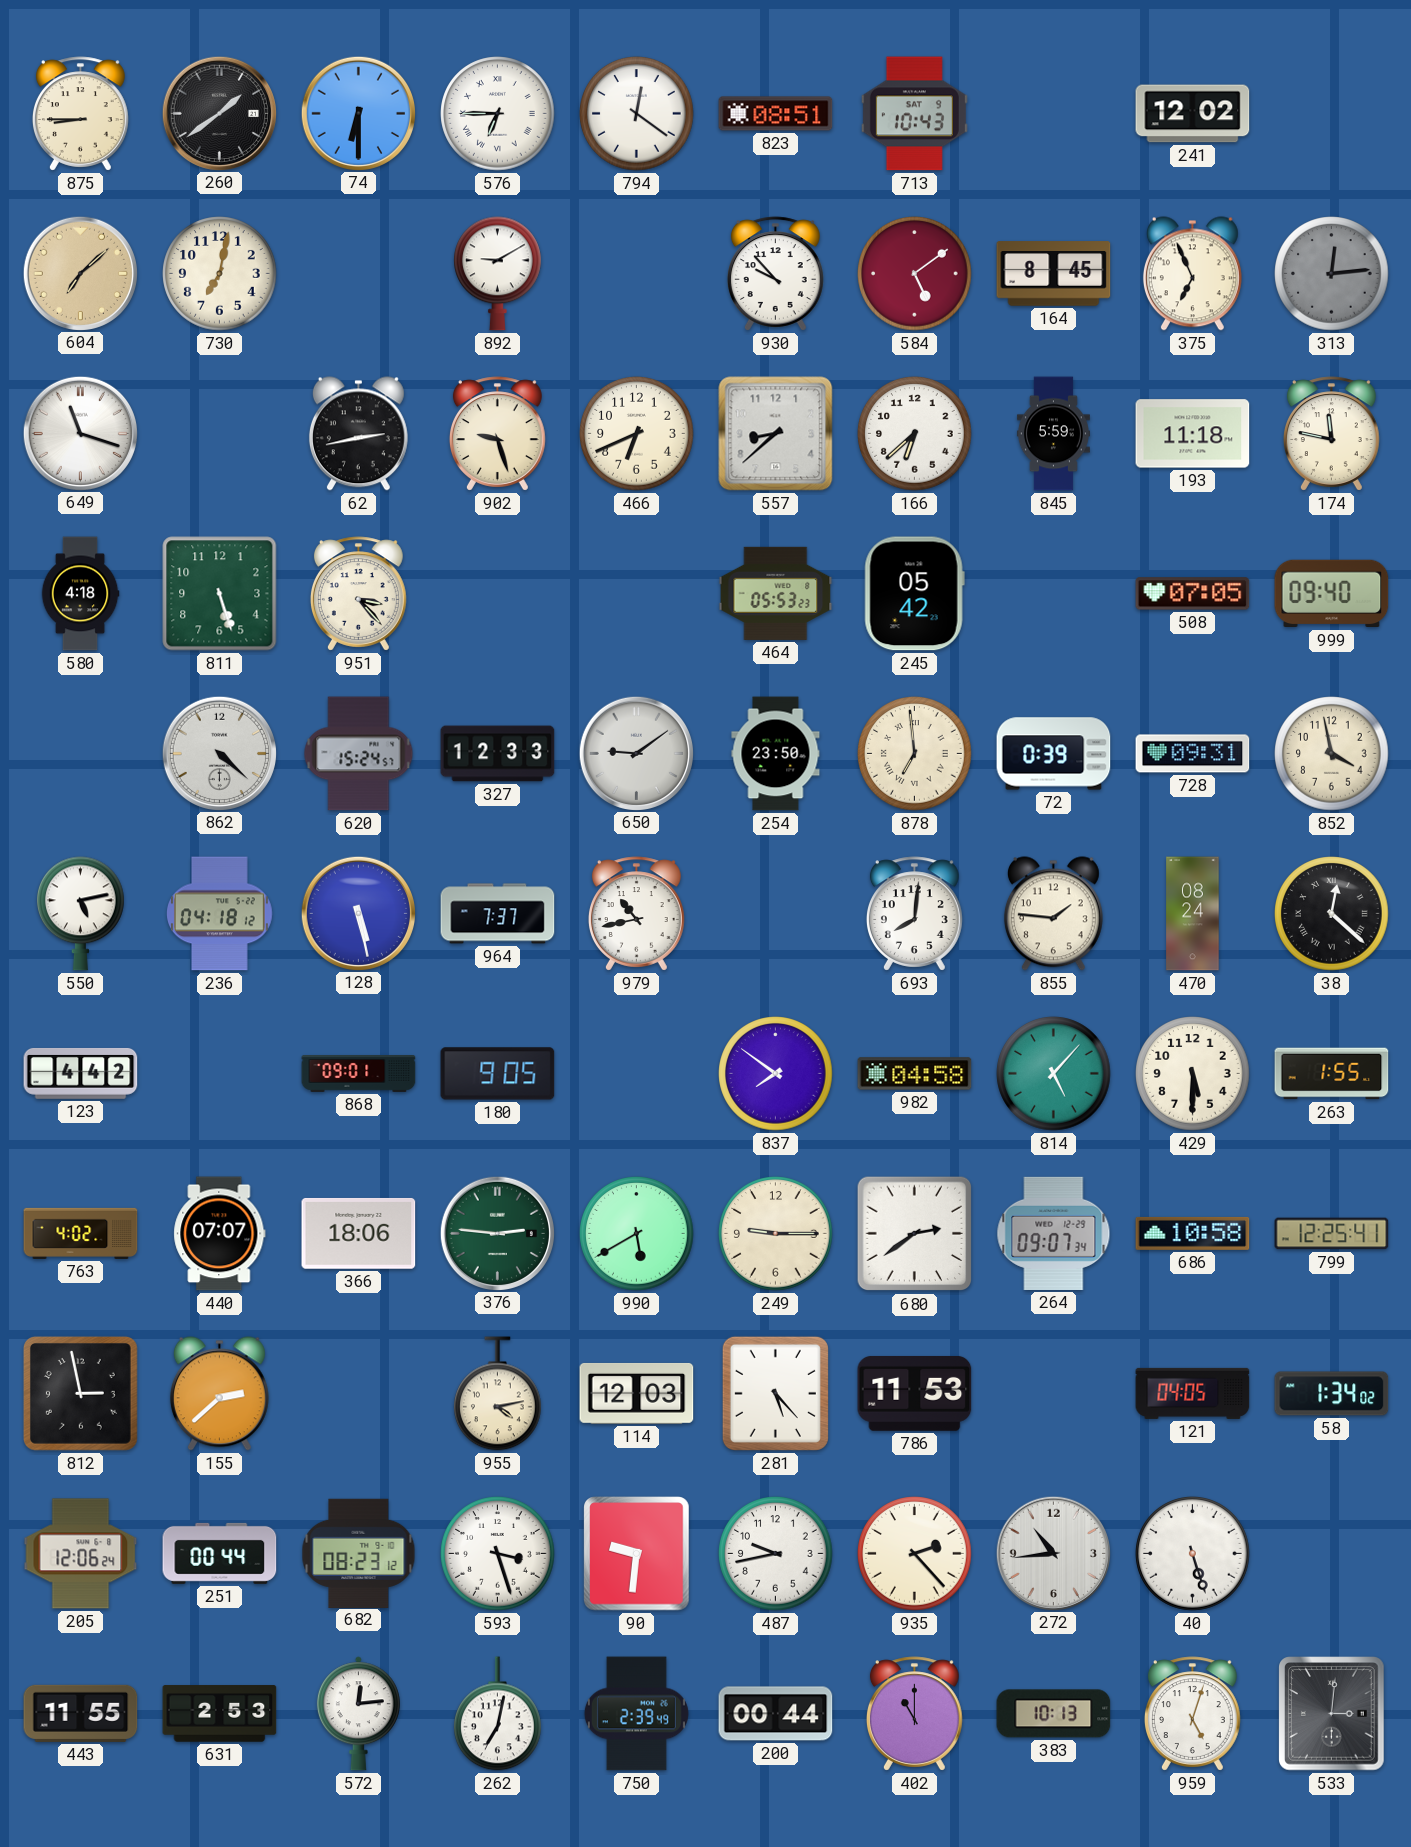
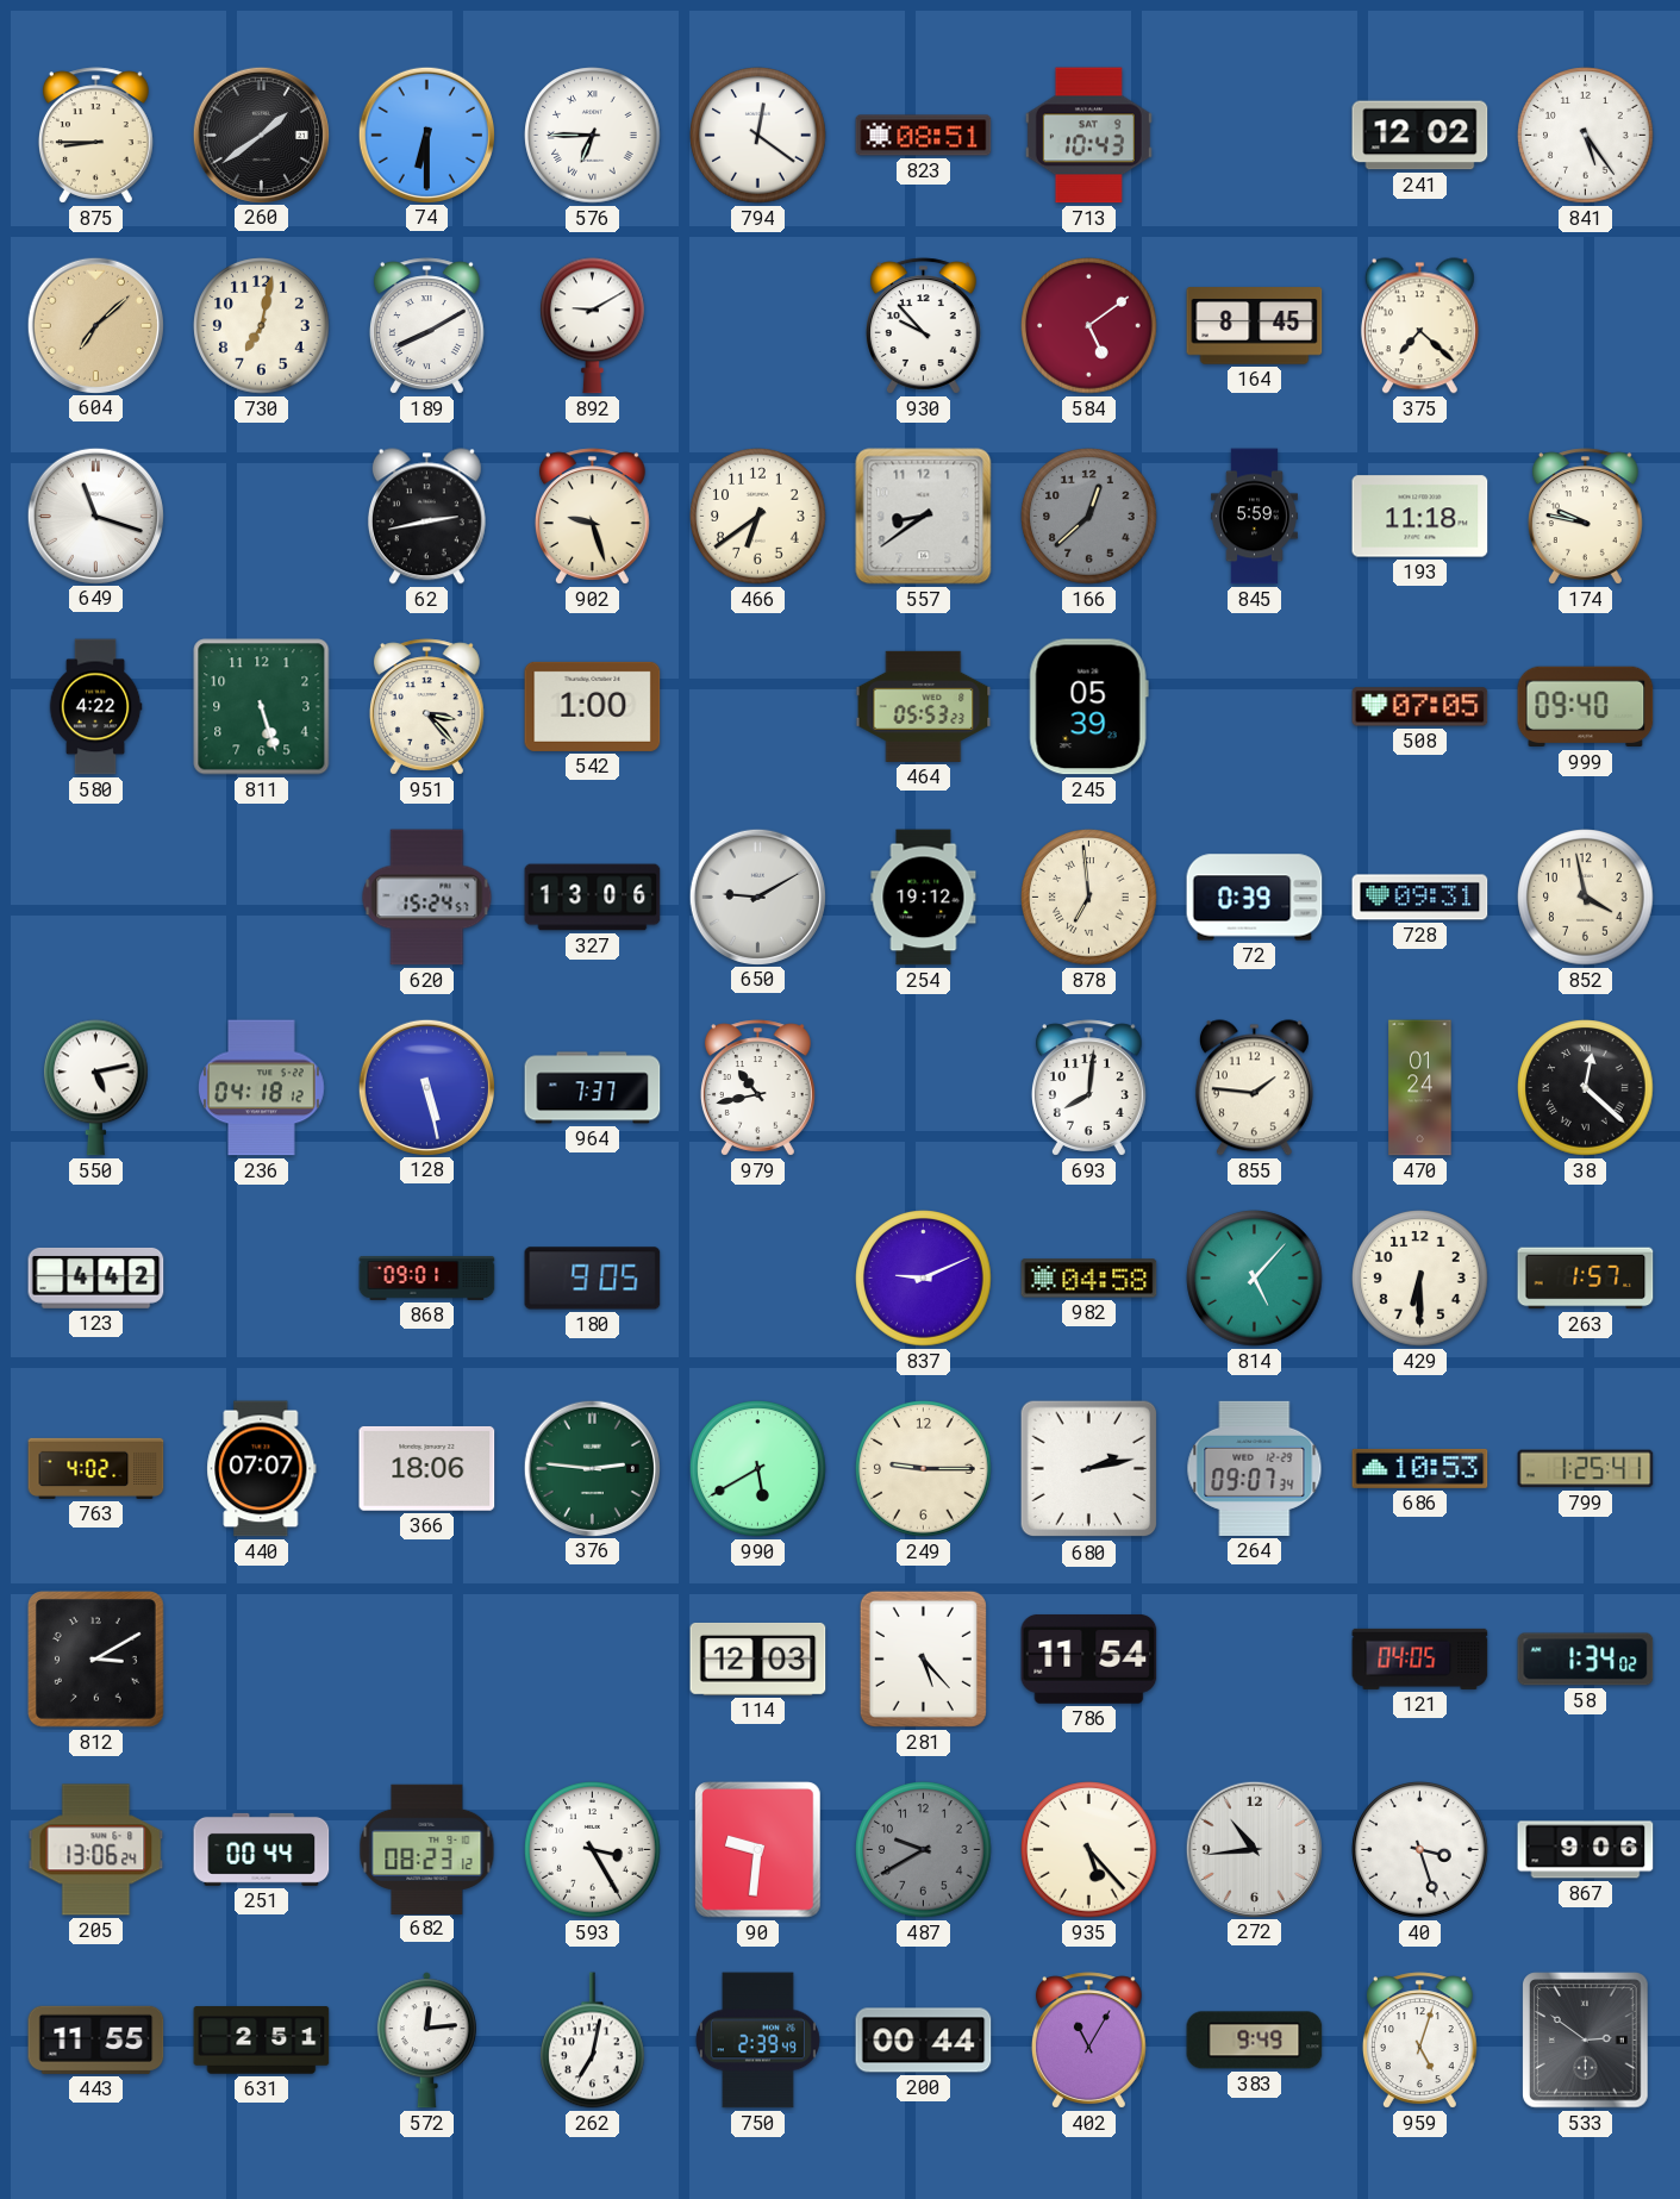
841: none -> 5:24 (1586, 136)
189: none -> 8:10 (426, 326)
375: 6:56 -> 7:22 (1419, 326)
313: 12:14 -> none (1332, 274)
466: 6:41 -> 6:39 (758, 517)
557: 8:38 -> 8:39 (924, 517)
166: 6:38 -> 12:38 (1089, 517)
166 dial: white -> grey (1089, 517)
174: 11:47 -> 9:47 (1585, 517)
580: 4:18 -> 4:22 (95, 707)
542: none -> 1:00 (593, 706)
245: 05:42 -> 05:39 (1088, 707)
862: 4:22 -> none (219, 753)
327: 12:33 -> 13:06 (593, 898)
650: 9:09 -> 9:10 (757, 897)
254: 23:50 -> 19:12 (924, 898)
470: 08:24 -> 01:24 (1420, 1088)
837: 7:51 -> 9:11 (924, 1279)
429: 5:30 -> 6:30 (1420, 1279)
263: 1:55 -> 1:57 (1586, 1279)
680: 2:39 -> 2:13 (1089, 1469)
686: 10:58 -> 10:53 (1420, 1468)
799: 12:25 -> 1:25 (1586, 1469)
812: 2:58 -> 3:10 (95, 1658)
155: 2:38 -> none (219, 1394)
955: 4:13 -> none (498, 1394)
786: 11:53 -> 11:54 (1089, 1658)
205: 12:06 -> 13:06 (96, 1850)
593: 3:27 -> 3:25 (593, 1850)
487: 9:43 -> 9:40 (924, 1850)
487 dial: white -> grey (924, 1850)
935: 2:23 -> 5:23 (1089, 1850)
40: 5:27 -> 3:27 (1420, 1850)
867: none -> 9:06 (1586, 1850)
631: 2:53 -> 2:51 (262, 2041)
402: 11:00 -> 11:05 (1088, 2041)
383: 10:13 -> 9:49 (1255, 2041)
533: 3:01 -> 2:51 (1586, 2041)
